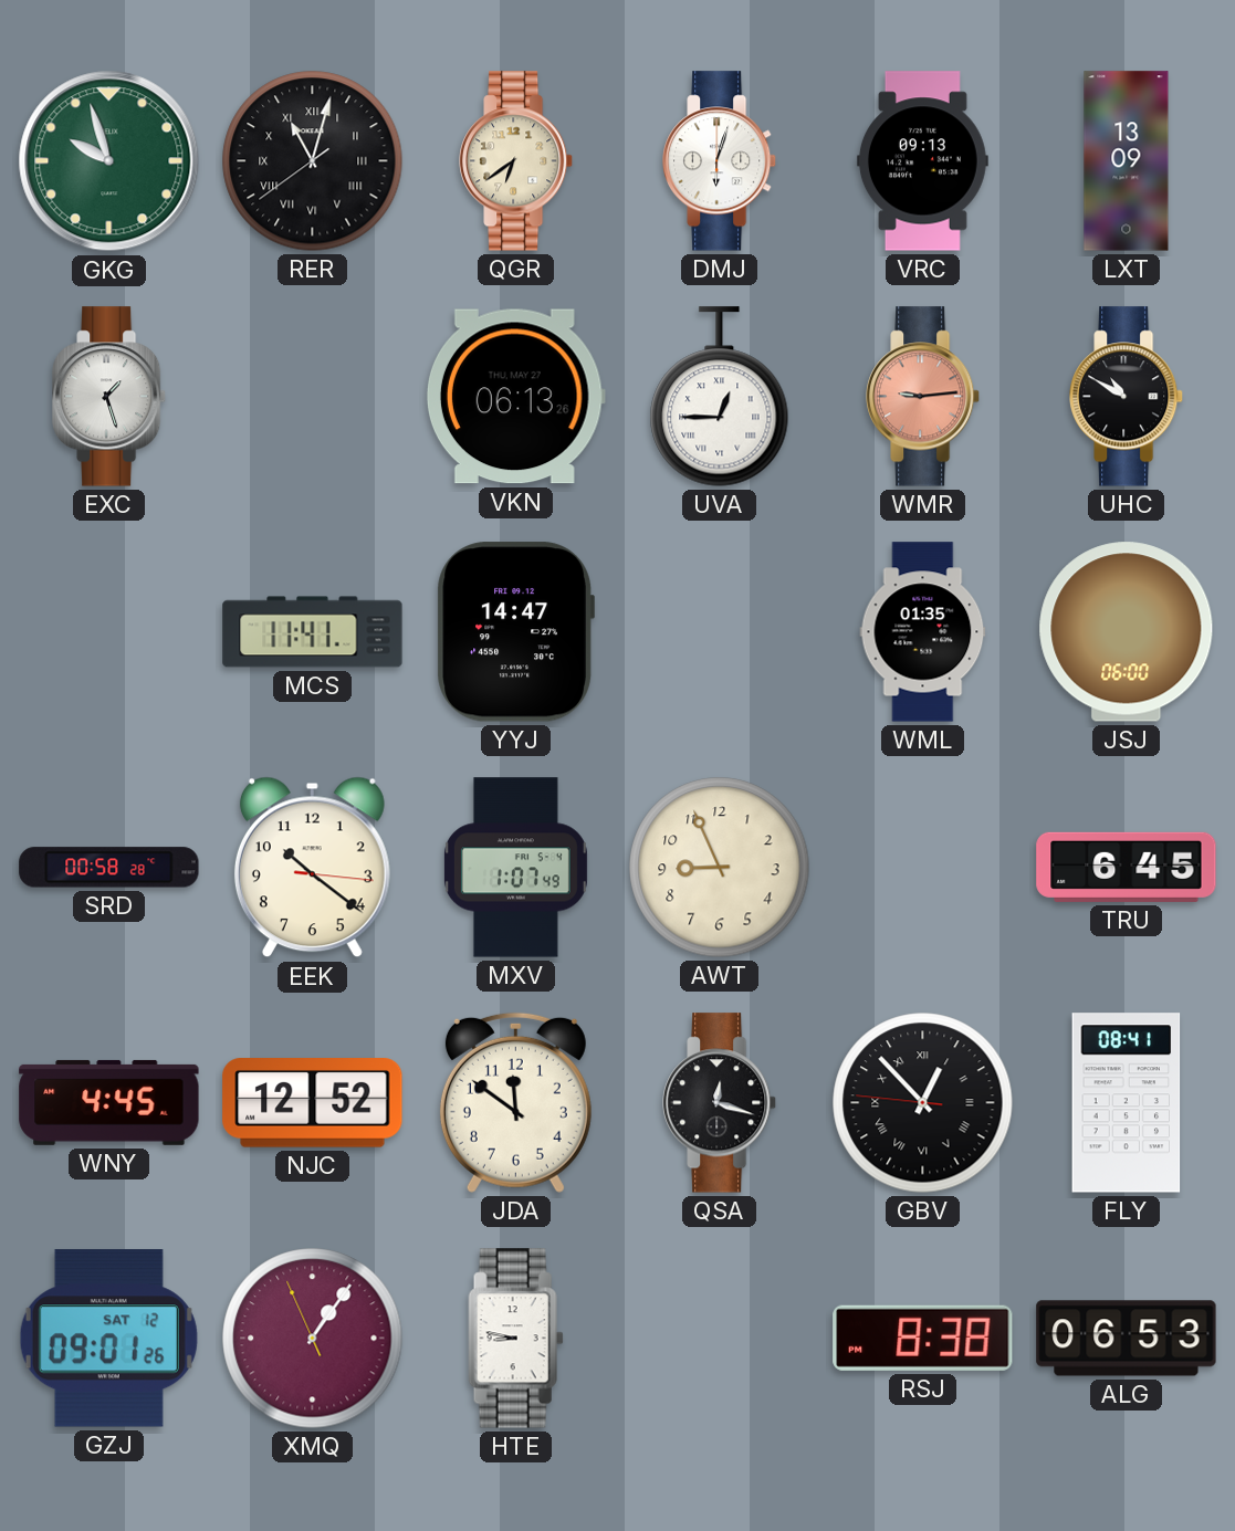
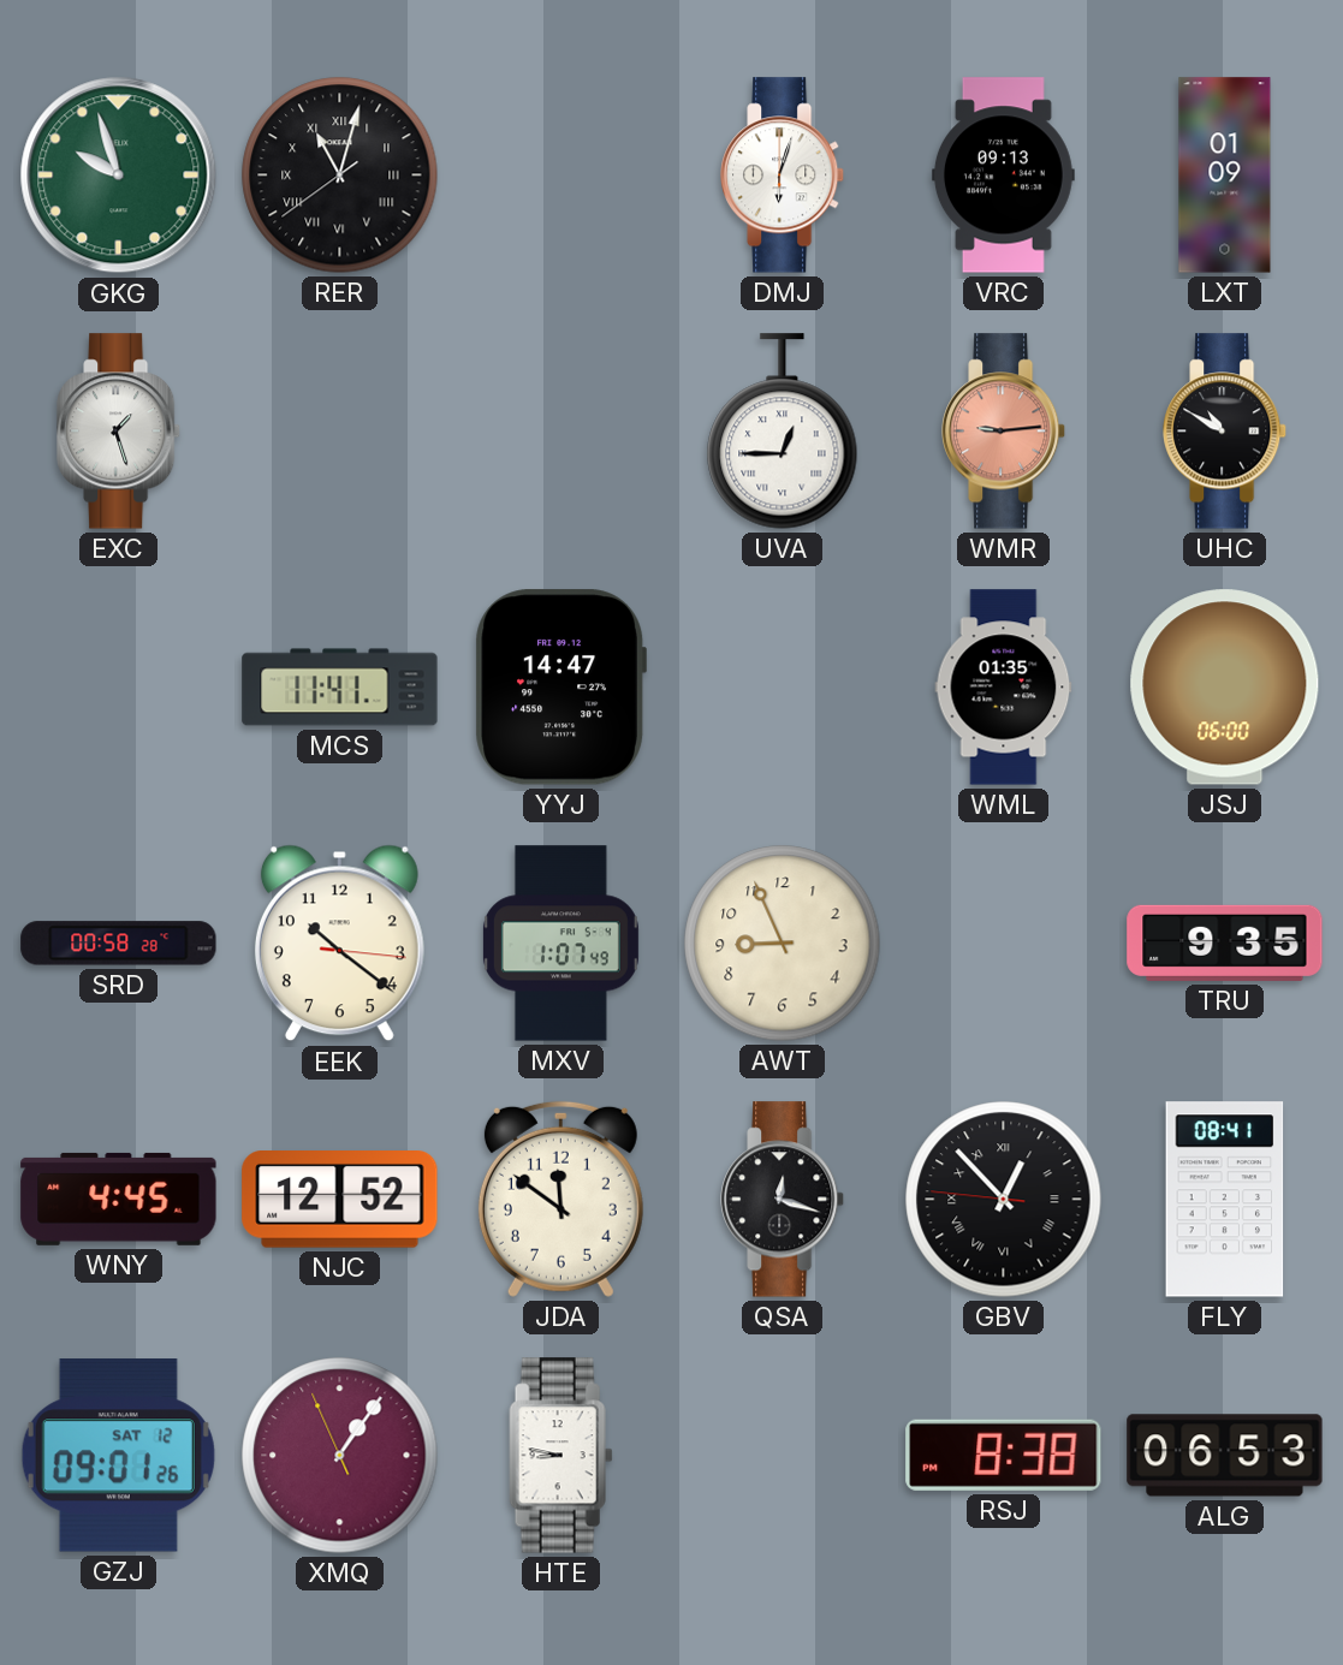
QGR: 6:39 -> none (517, 161)
LXT: 13:09 -> 01:09 (1225, 176)
VKN: 06:13 -> none (515, 397)
TRU: 6:45 -> 9:35 (1225, 942)
